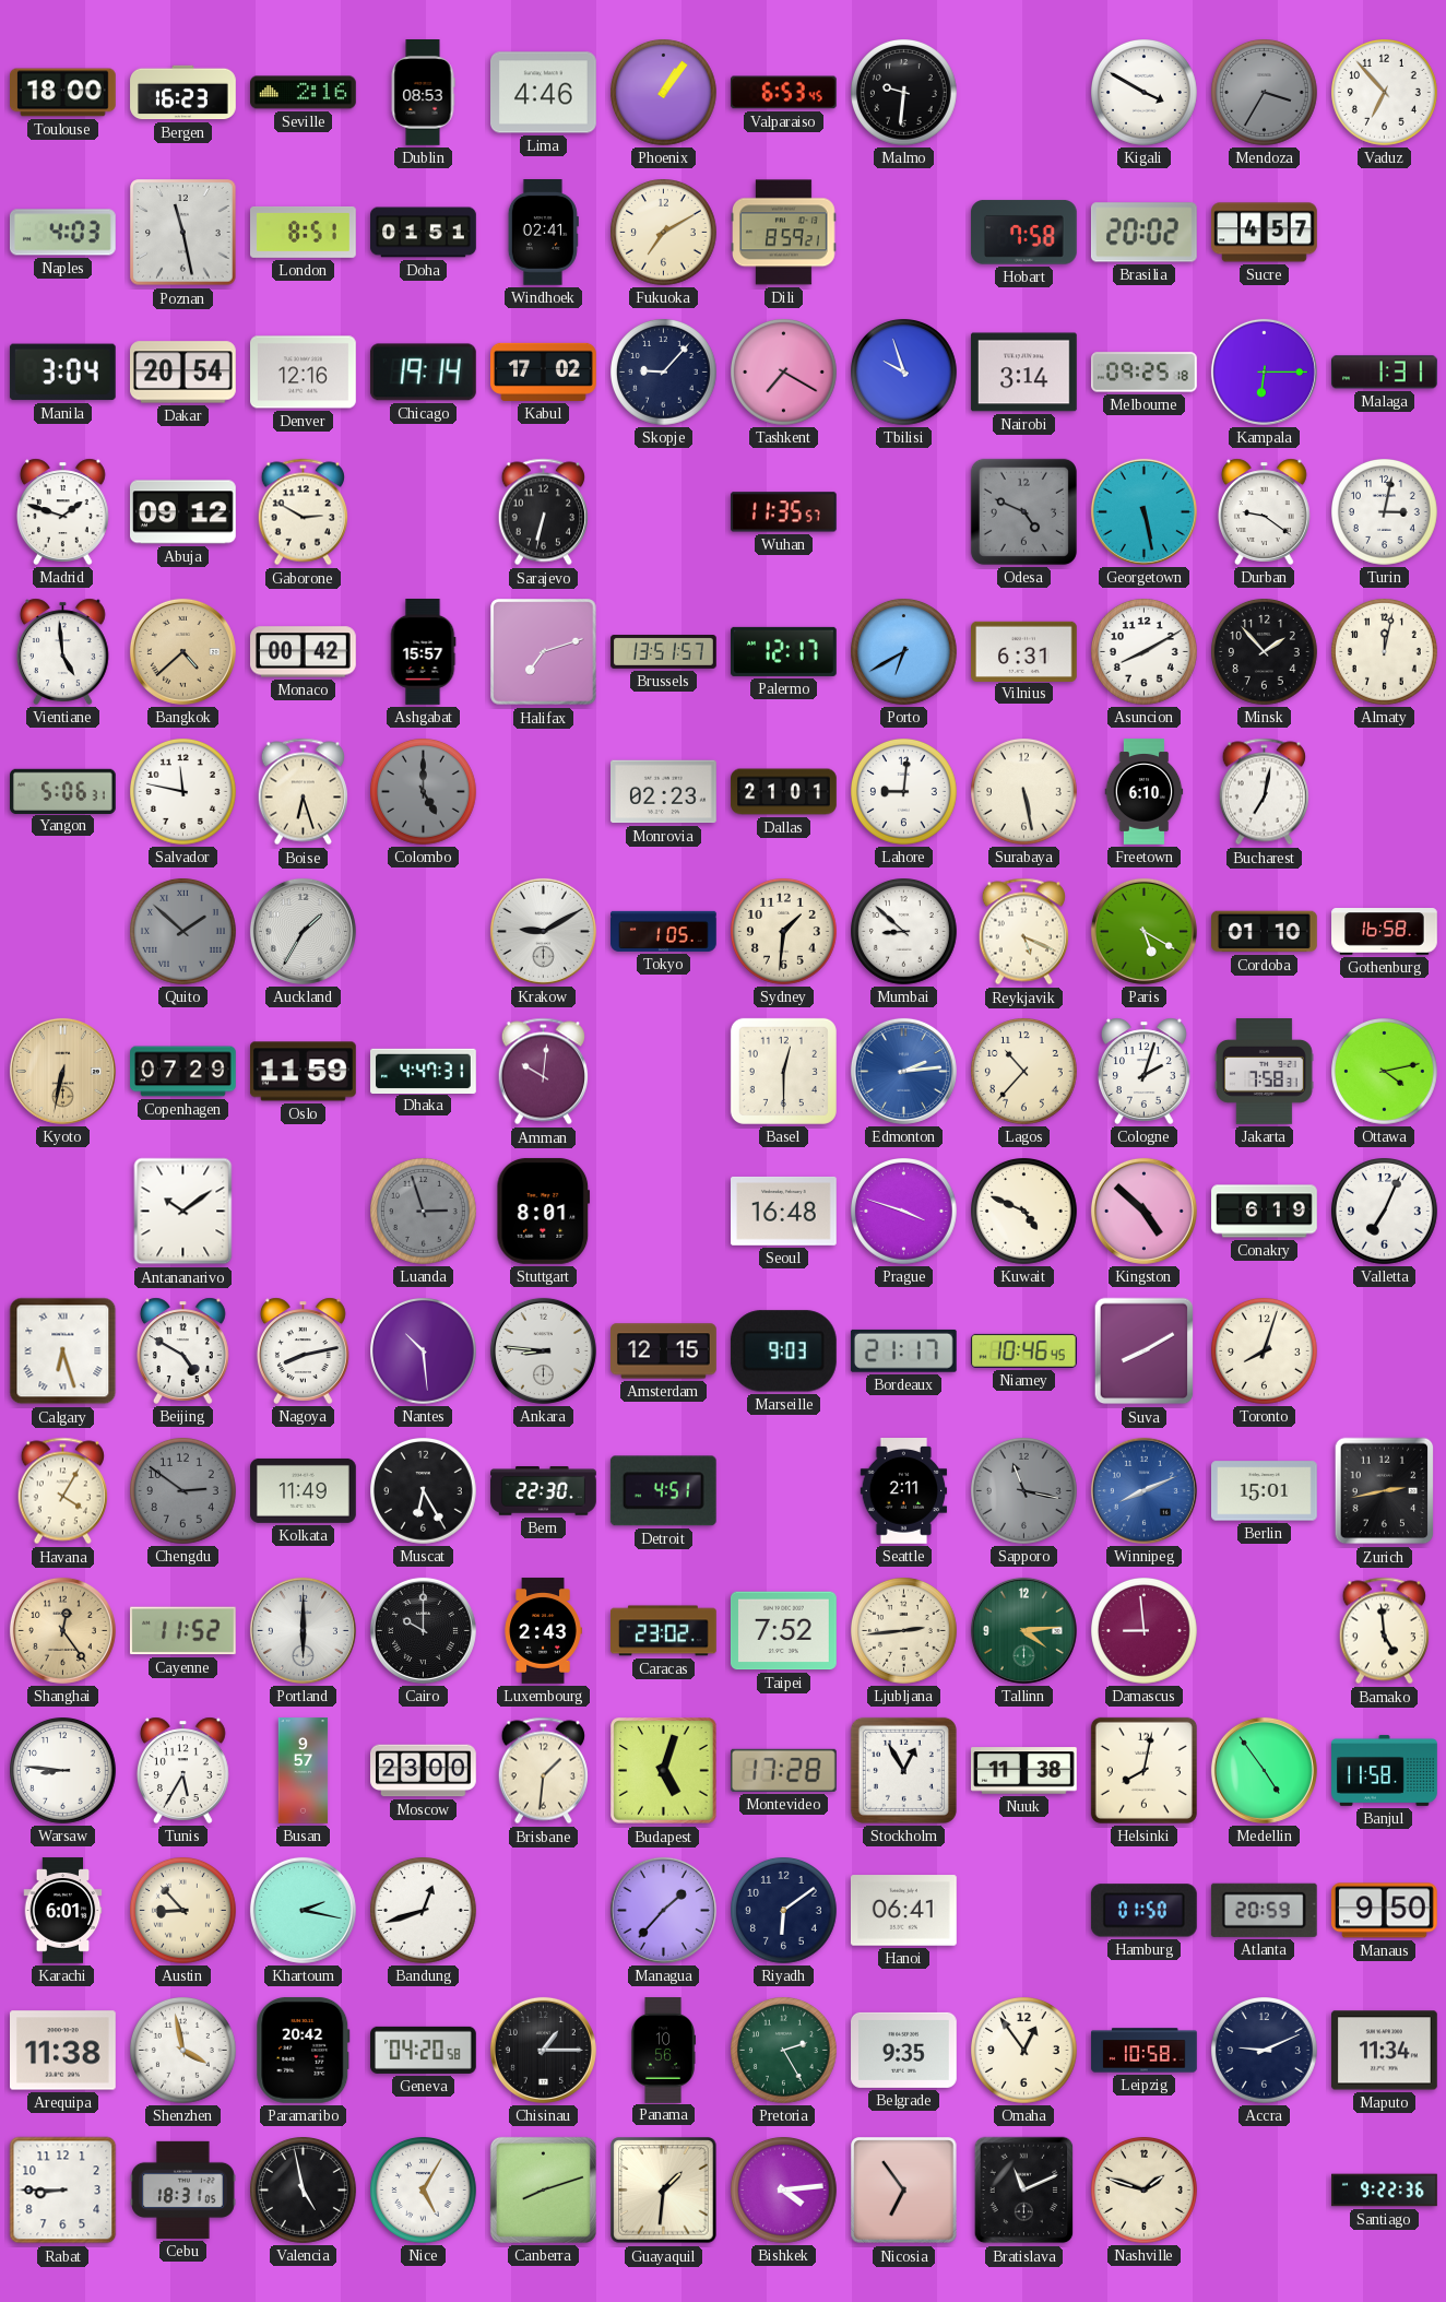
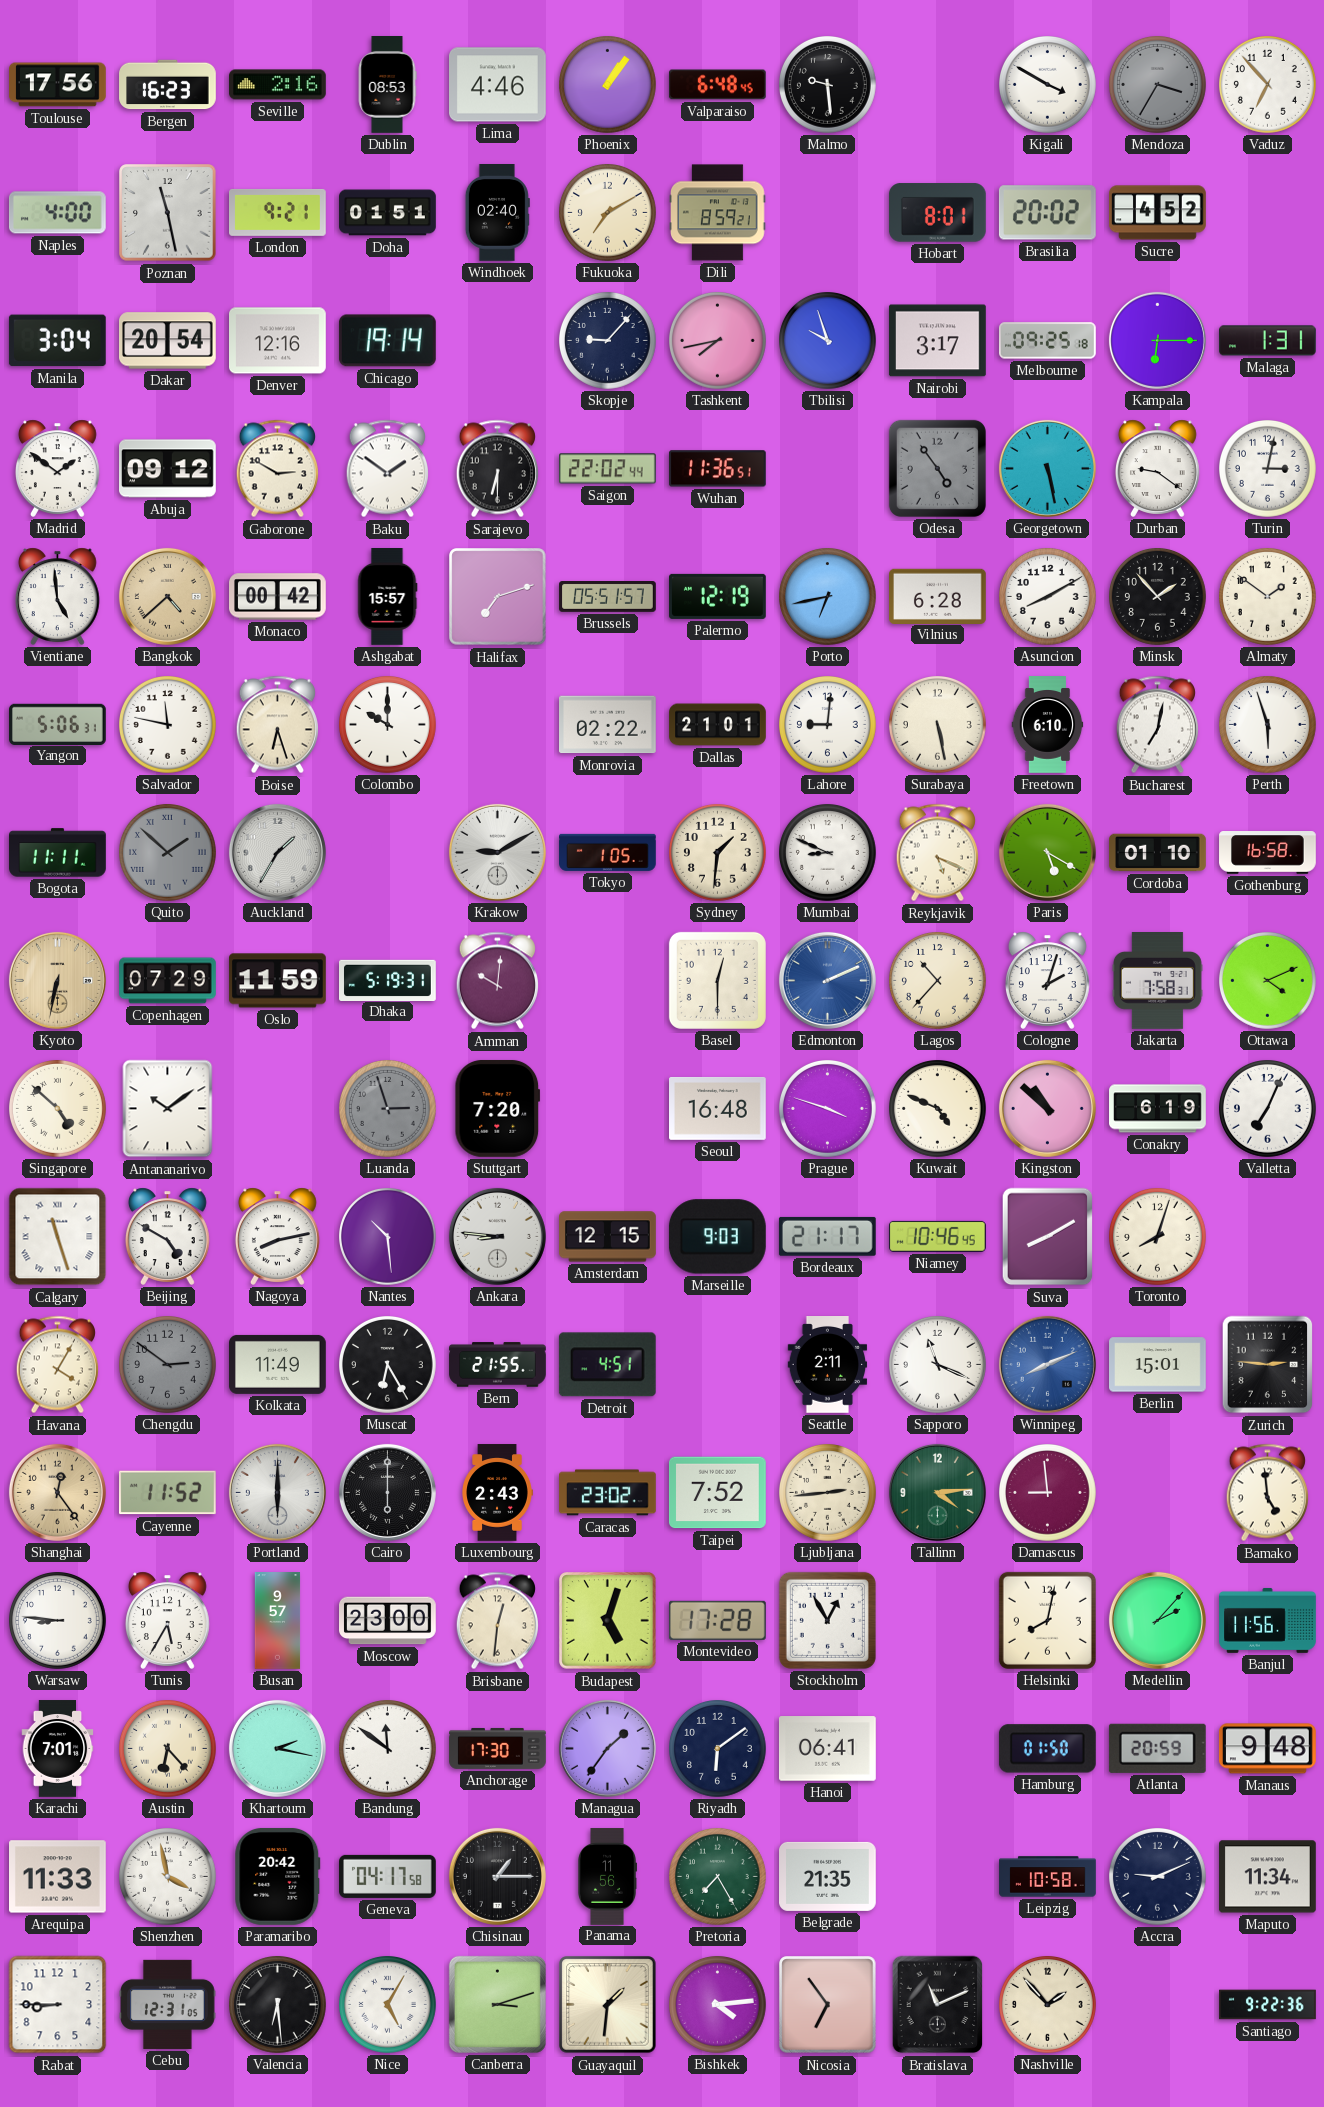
Toulouse: 18:00 -> 17:56 (58, 85)
Valparaiso: 6:53 -> 6:48 (717, 85)
Malmo: 9:31 -> 9:29 (828, 85)
Naples: 4:03 -> 4:00 (57, 213)
London: 8:51 -> 9:21 (278, 212)
Windhoek: 02:41 -> 02:40 (497, 213)
Hobart: 7:58 -> 8:01 (937, 213)
Sucre: 4:57 -> 4:52 (1158, 213)
Kabul: 17:02 -> none (544, 371)
Tashkent: 7:20 -> 7:43 (718, 341)
Nairobi: 3:14 -> 3:17 (938, 341)
Madrid: 1:48 -> 1:51 (57, 468)
Baku: none -> 1:51 (387, 469)
Sarajevo: 6:32 -> 6:30 (497, 469)
Saigon: none -> 22:02 (608, 469)
Wuhan: 11:35 -> 11:36 (717, 469)
Odesa: 4:49 -> 4:54 (937, 468)
Brussels: 13:51 -> 05:51 (608, 597)
Palermo: 12:17 -> 12:19 (718, 596)
Porto: 6:40 -> 6:43 (828, 597)
Vilnius: 6:31 -> 6:28 (938, 596)
Almaty: 12:02 -> 1:51 (1268, 597)
Colombo: 5:00 -> 10:00 (388, 725)
Colombo dial: grey -> white (388, 725)
Monrovia: 02:23 -> 02:22 (608, 725)
Perth: none -> 5:57 (1268, 725)
Bogota: none -> 11:11 (58, 853)
Mumbai: 8:52 -> 8:49 (828, 853)
Dhaka: 4:47 -> 5:19 (388, 980)
Edmonton: 2:14 -> 2:11 (827, 980)
Ottawa: 4:13 -> 4:11 (1268, 981)
Singapore: none -> 4:52 (58, 1109)
Stuttgart: 8:01 -> 7:20 (498, 1109)
Kingston: 4:52 -> 10:52 (1047, 1108)
Calgary: 6:27 -> 11:27 (58, 1237)
Bern: 22:30 -> 21:55 (498, 1365)
Sapporo: 11:17 -> 11:19 (938, 1365)
Sapporo dial: grey -> white (938, 1365)
Zurich: 2:43 -> 2:46 (1268, 1365)
Cairo: 10:00 -> 6:00 (387, 1492)
Brisbane: 1:31 -> 12:31 (497, 1621)
Nuuk: 11:38 -> none (1024, 1771)
Medellin: 4:54 -> 2:07 (1157, 1620)
Banjul: 11:58 -> 11:56 (1268, 1620)
Karachi: 6:01 -> 7:01 (58, 1749)
Austin: 8:53 -> 6:23 (168, 1749)
Bandung: 12:42 -> 11:51 (388, 1749)
Anchorage: none -> 17:30 (498, 1748)
Managua: 1:37 -> 1:36 (607, 1748)
Manaus: 9:50 -> 9:48 (1267, 1749)
Arequipa: 11:38 -> 11:33 (58, 1877)
Geneva: 04:20 -> 04:17 (388, 1876)
Panama: 10:56 -> 11:56 (607, 1877)
Pretoria: 2:25 -> 7:25 (718, 1877)
Belgrade: 9:35 -> 21:35 (828, 1876)
Omaha: 12:54 -> none (1024, 2051)
Cebu: 18:31 -> 12:31 (168, 2004)
Valencia: 4:58 -> 6:29 (278, 2005)
Canberra: 8:12 -> 3:12 (497, 2004)
Nashville: 1:48 -> 1:53 (1048, 2005)
